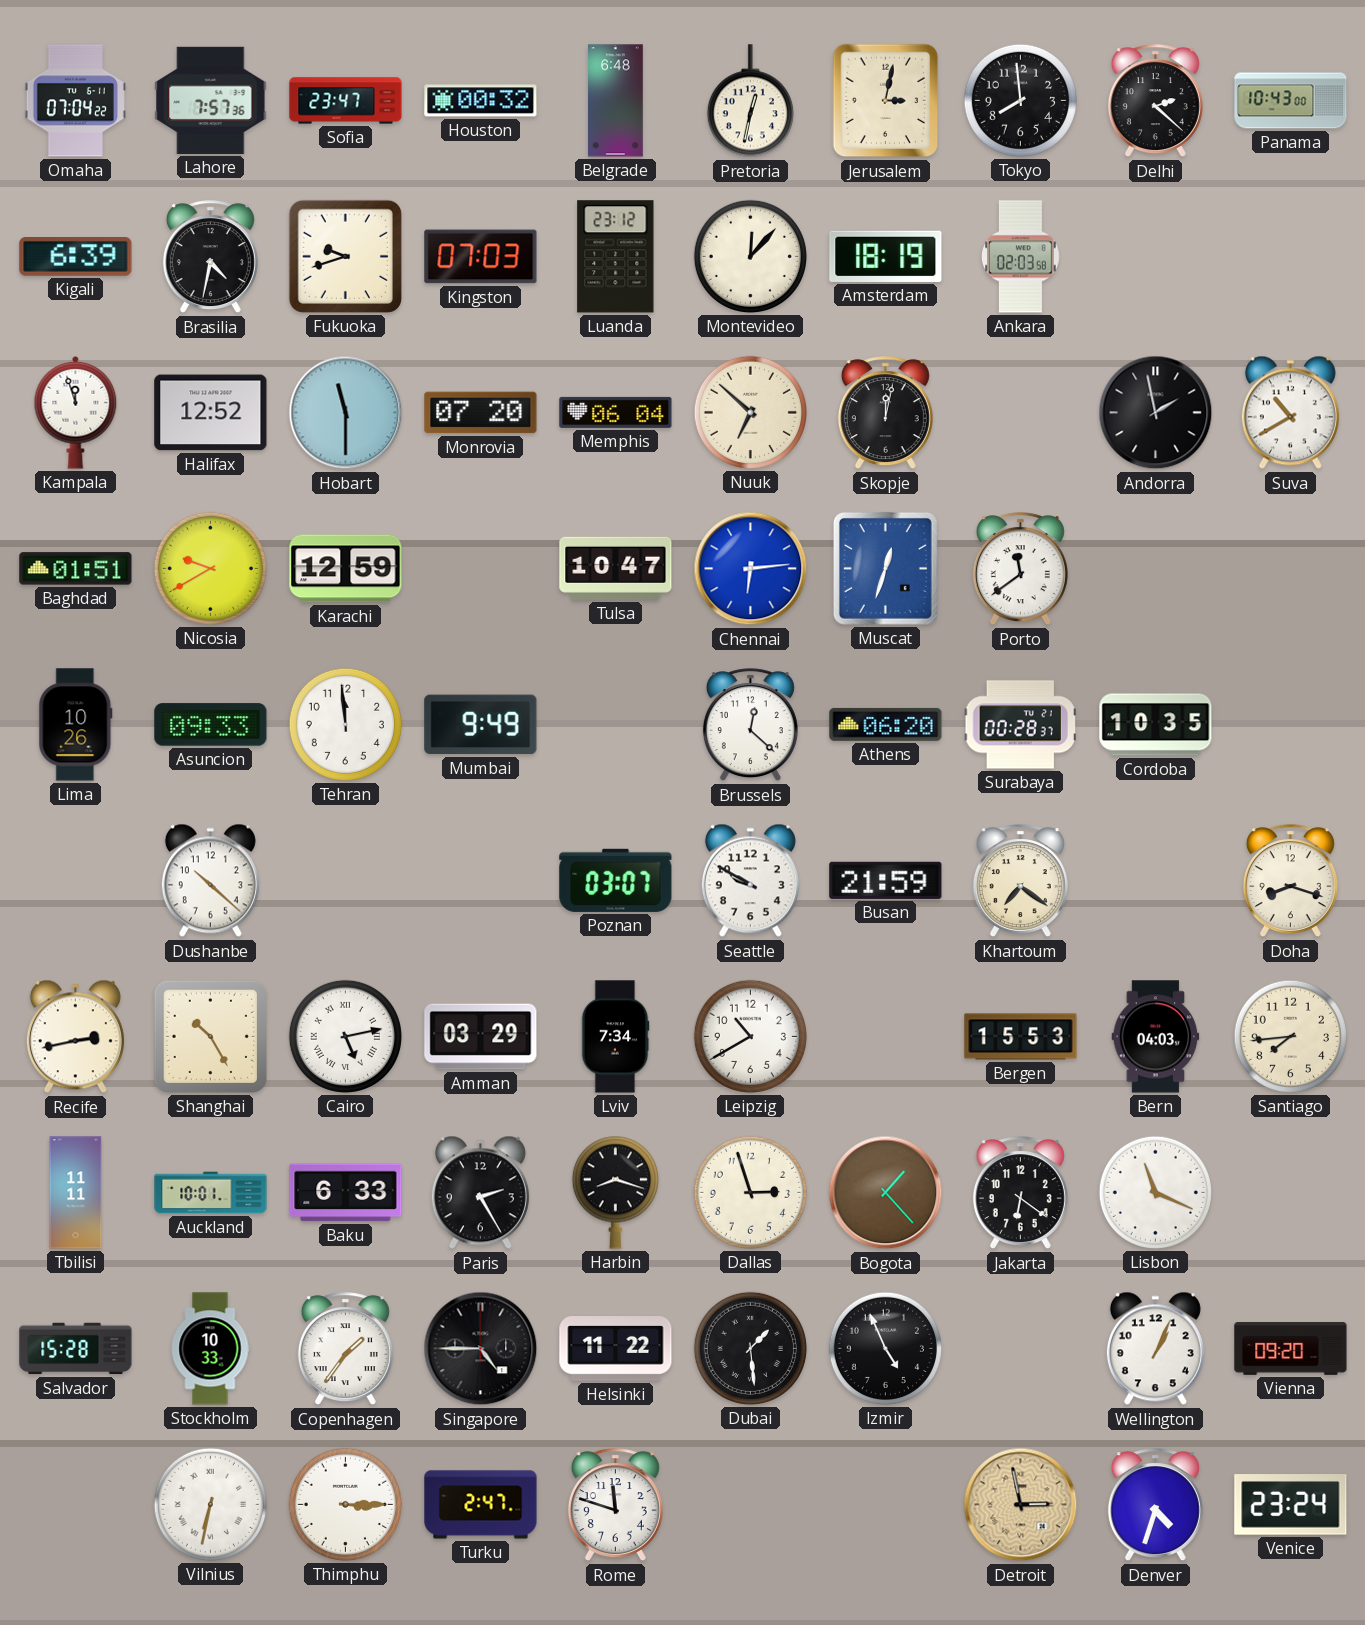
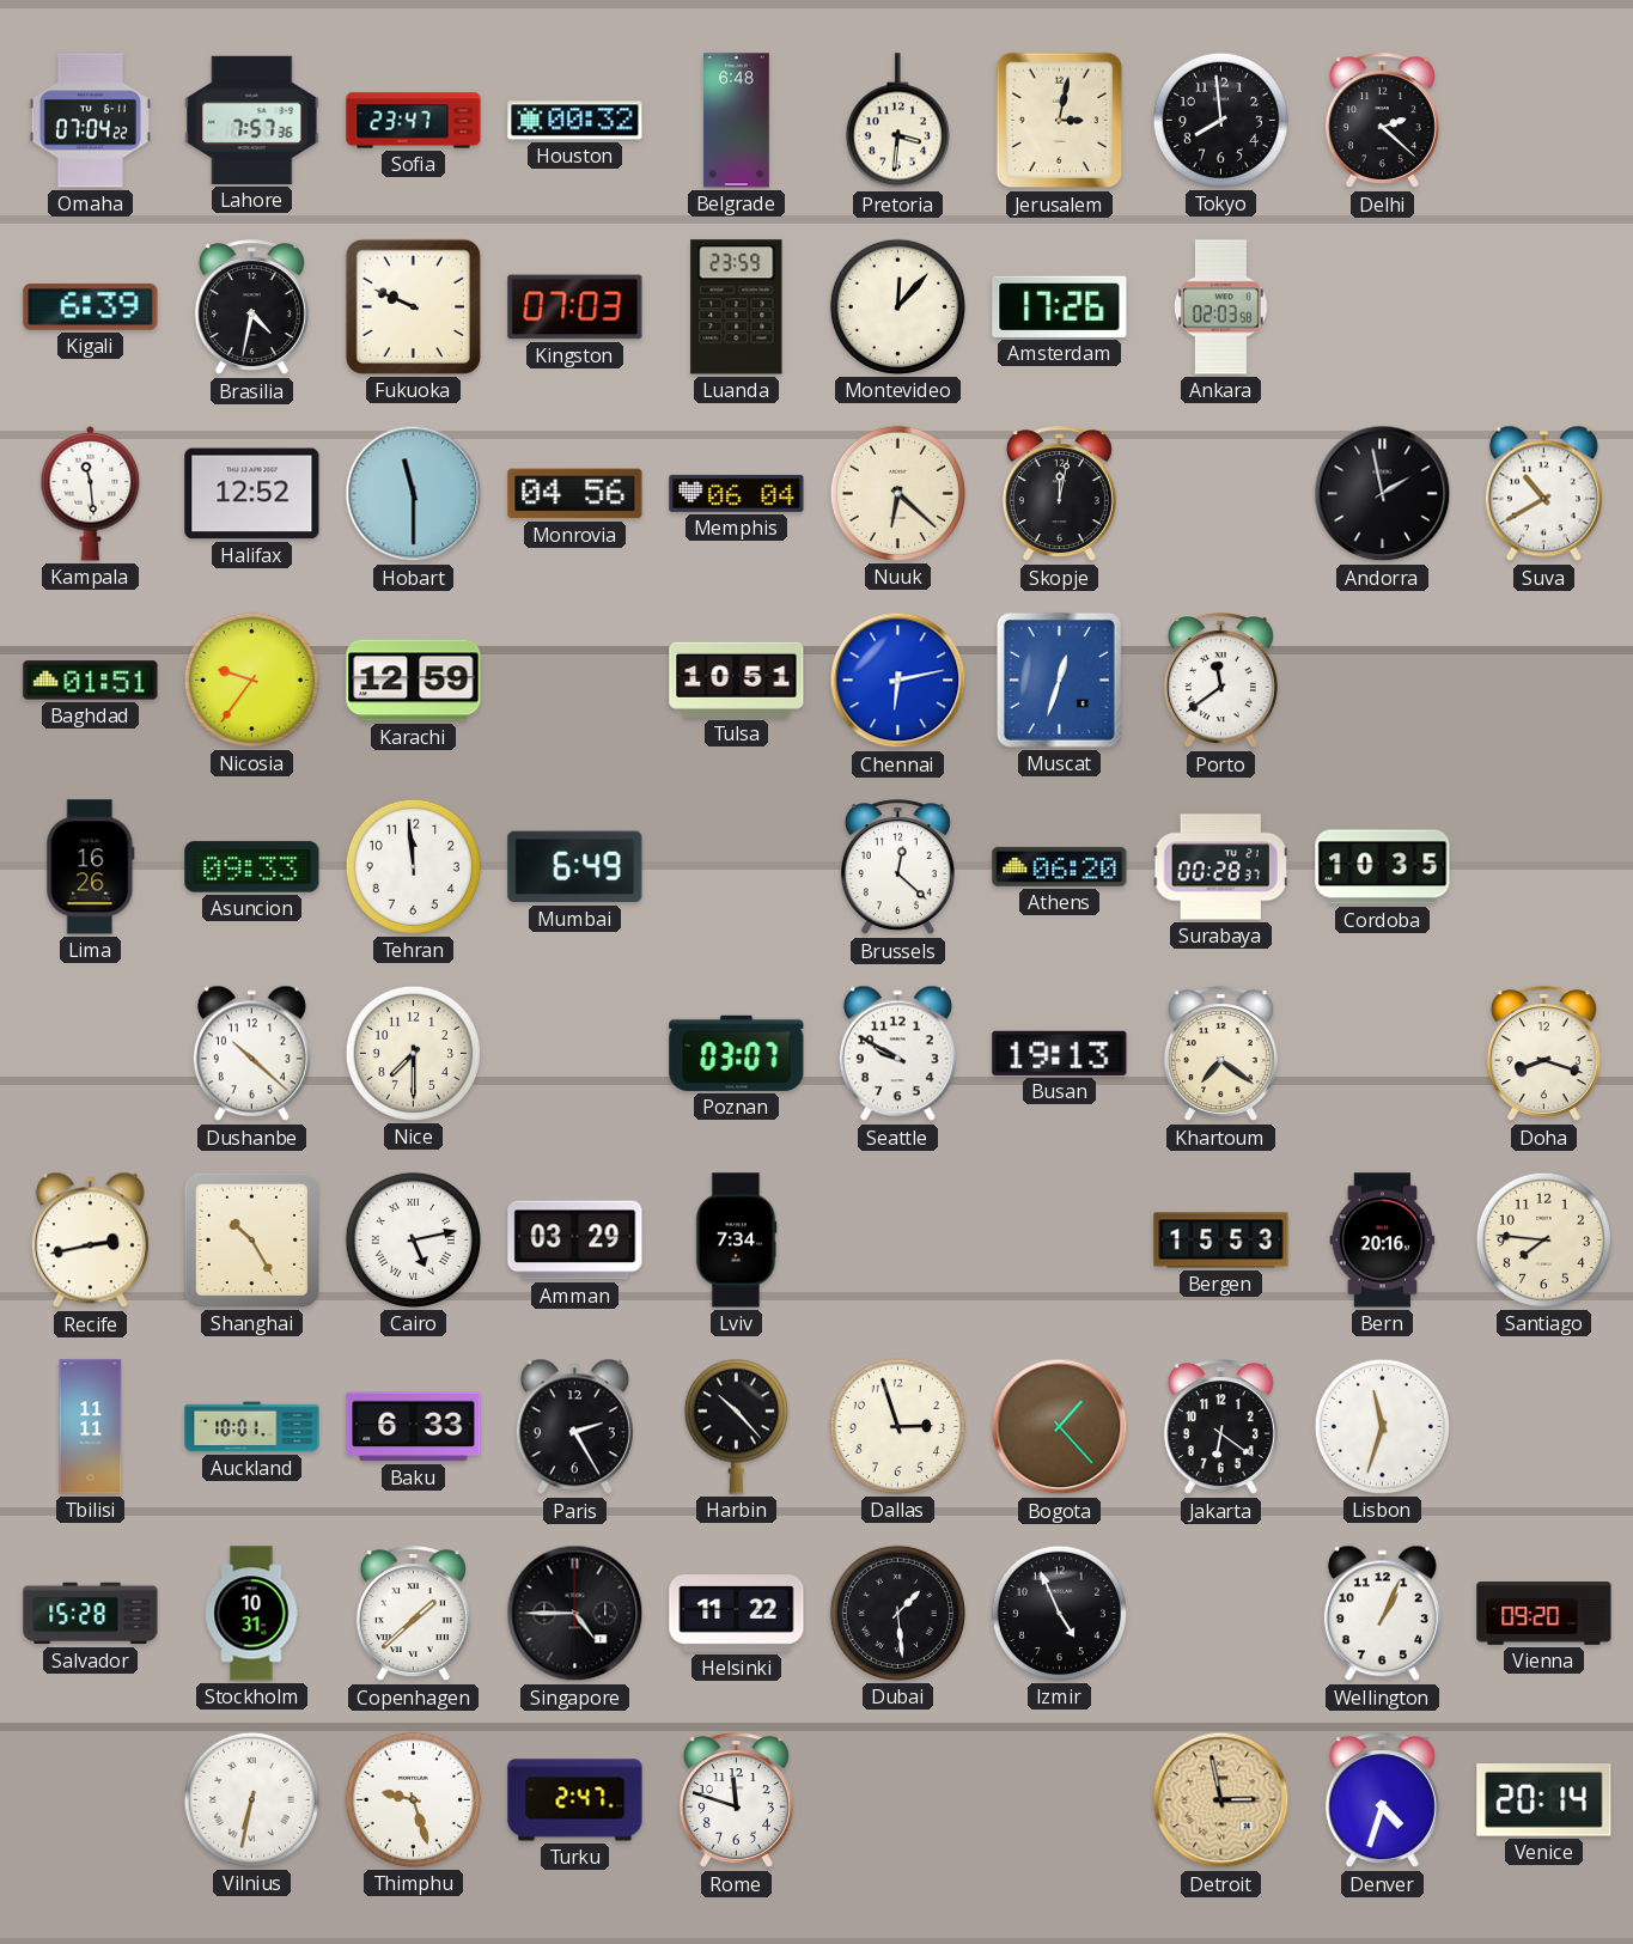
Pretoria: 12:32 -> 3:31 (897, 121)
Panama: 10:43 -> none (1291, 101)
Fukuoka: 9:42 -> 9:49 (413, 306)
Luanda: 23:12 -> 23:59 (737, 307)
Amsterdam: 18:19 -> 17:26 (1060, 306)
Kampala: 11:57 -> 11:29 (91, 493)
Monrovia: 07:20 -> 04:56 (575, 494)
Nuuk: 6:52 -> 6:22 (897, 493)
Nicosia: 9:40 -> 9:36 (251, 680)
Tulsa: 10:47 -> 10:51 (737, 680)
Chennai: 6:14 -> 6:13 (898, 681)
Lima: 10:26 -> 16:26 (91, 867)
Mumbai: 9:49 -> 6:49 (575, 867)
Nice: none -> 7:30 (413, 1053)
Busan: 21:59 -> 19:13 (1060, 1053)
Leipzig: 10:40 -> none (750, 1036)
Bern: 04:03 -> 20:16 (1383, 1241)
Santiago: 7:44 -> 7:46 (1543, 1239)
Harbin: 8:18 -> 10:23 (736, 1426)
Lisbon: 11:19 -> 11:33 (1382, 1426)
Stockholm: 10:33 -> 10:31 (251, 1614)
Copenhagen: 1:36 -> 1:38 (413, 1614)
Thimphu: 3:15 -> 9:27 (413, 1799)
Venice: 23:24 -> 20:14 (1544, 1800)
